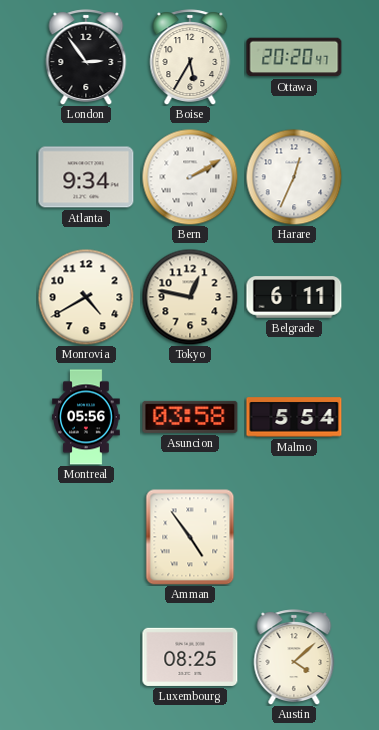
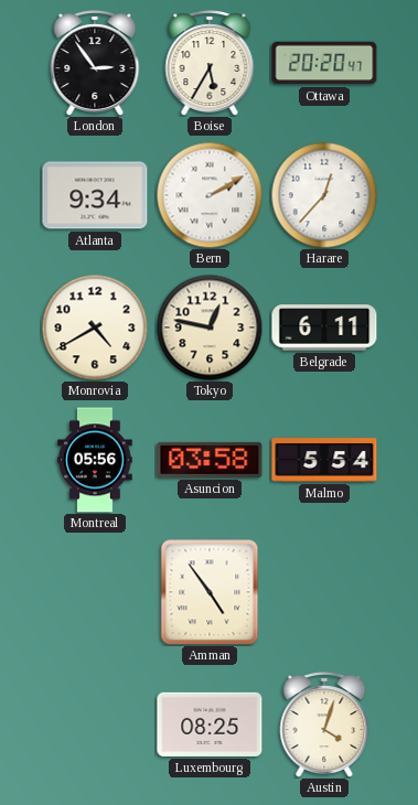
Harare: 12:34 -> 12:37 (324, 195)
Austin: 4:08 -> 4:03 (324, 724)
